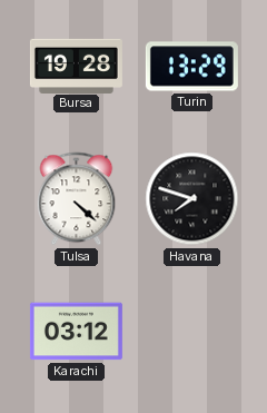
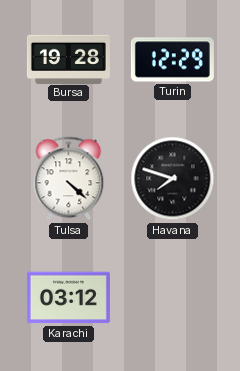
Turin: 13:29 -> 12:29 (172, 60)
